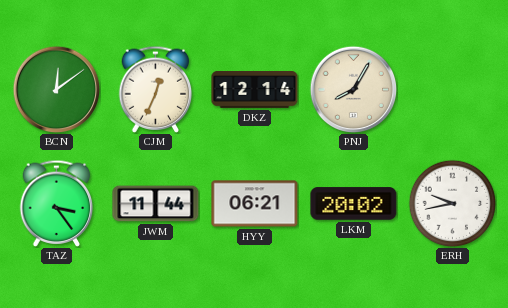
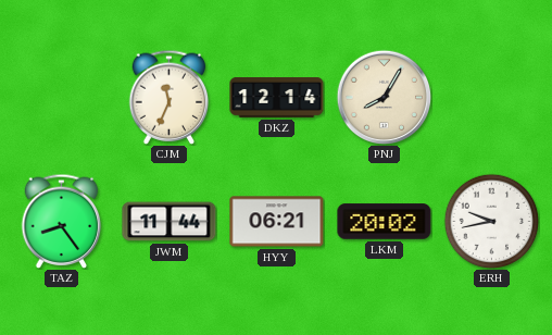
BCN: 12:09 -> none (56, 89)
CJM: 12:34 -> 11:34 (170, 97)
TAZ: 3:24 -> 8:24 (62, 221)
